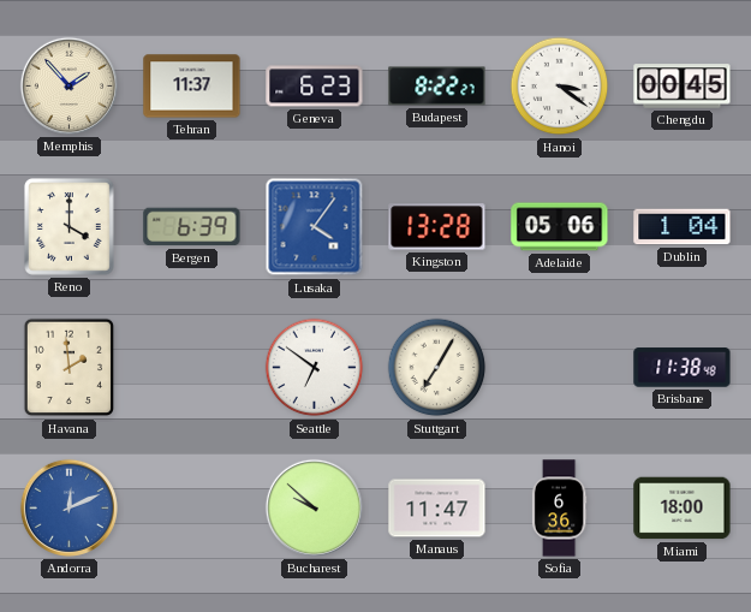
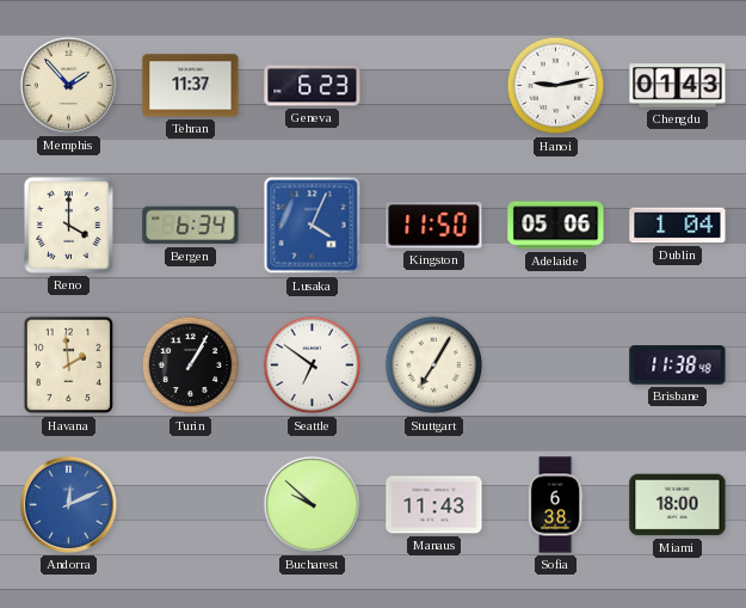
Budapest: 8:22 -> none (437, 87)
Hanoi: 3:21 -> 9:13 (556, 86)
Chengdu: 00:45 -> 01:43 (678, 86)
Bergen: 6:39 -> 6:34 (191, 226)
Lusaka: 4:06 -> 4:04 (313, 226)
Kingston: 13:28 -> 11:50 (434, 226)
Turin: none -> 1:05 (191, 366)
Manaus: 11:47 -> 11:43 (434, 505)
Sofia: 6:36 -> 6:38 (555, 505)
